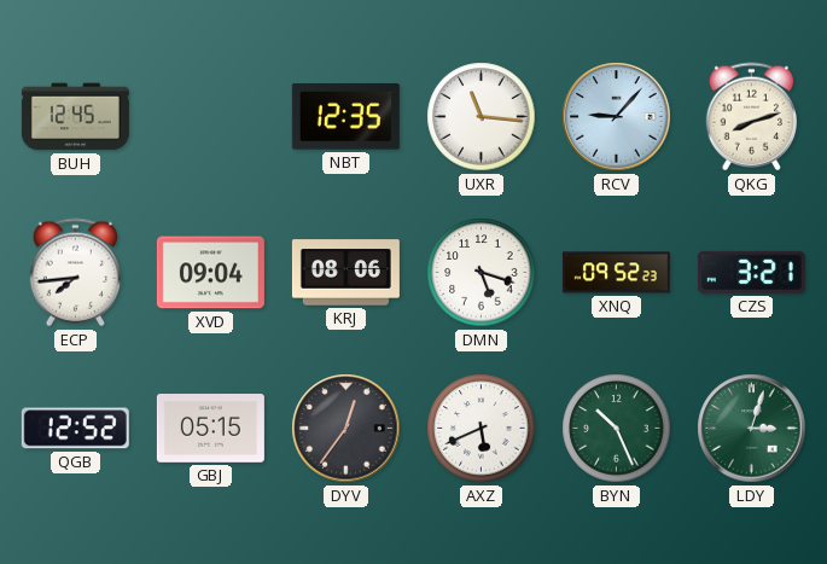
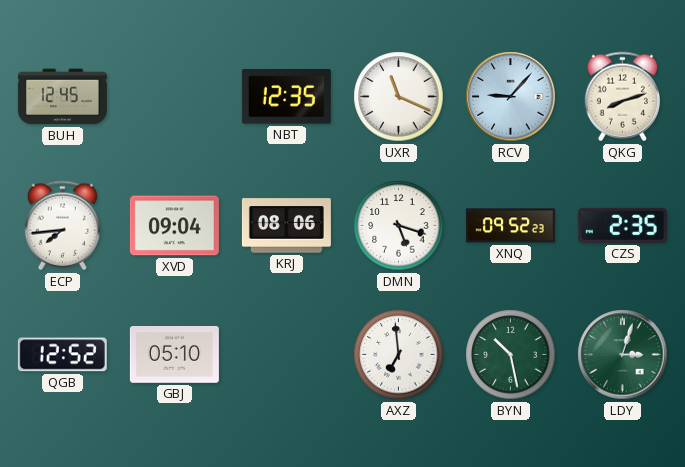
UXR: 11:16 -> 11:19 (399, 97)
CZS: 3:21 -> 2:35 (622, 225)
GBJ: 05:15 -> 05:10 (174, 355)
DYV: 12:36 -> none (346, 429)
AXZ: 5:41 -> 6:59 (399, 355)
BYN: 10:26 -> 10:28 (511, 355)
